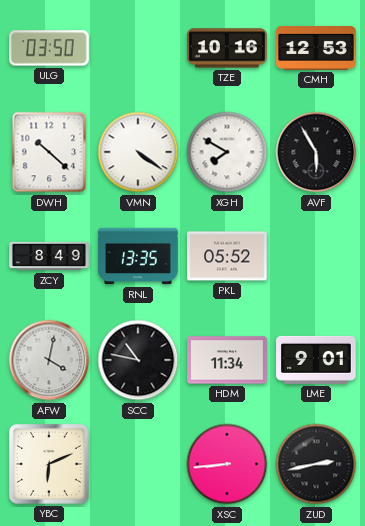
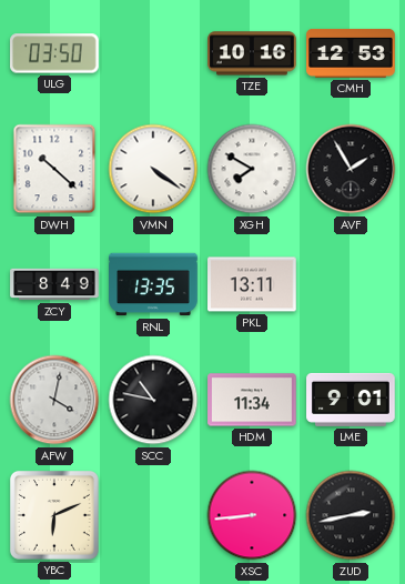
AVF: 5:55 -> 1:55 (351, 169)
PKL: 05:52 -> 13:11 (253, 284)
